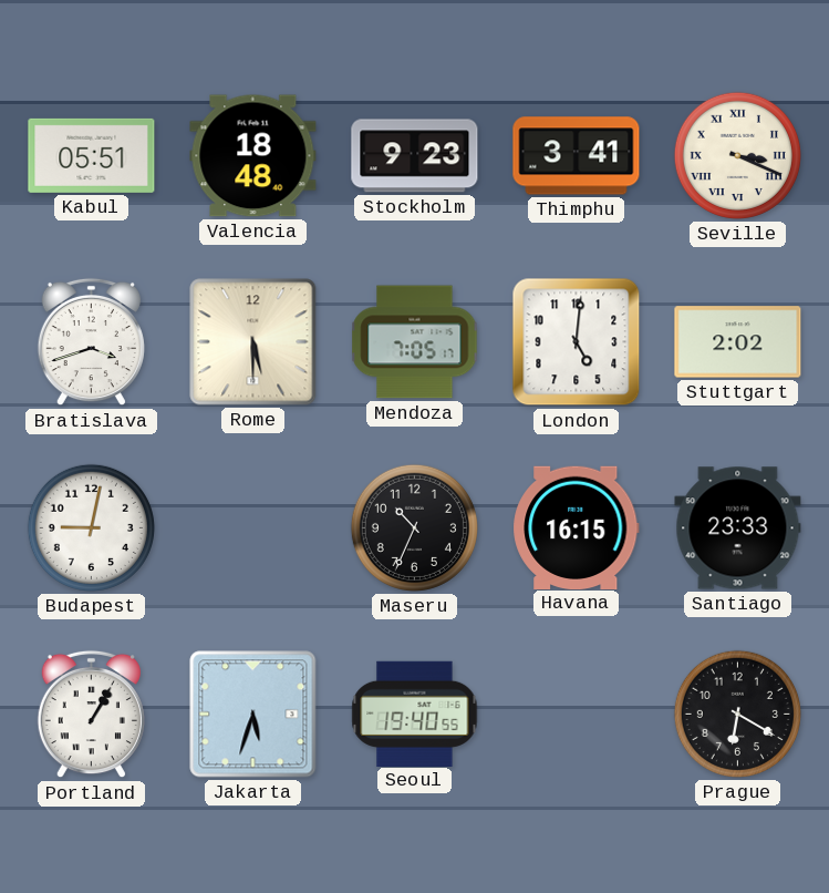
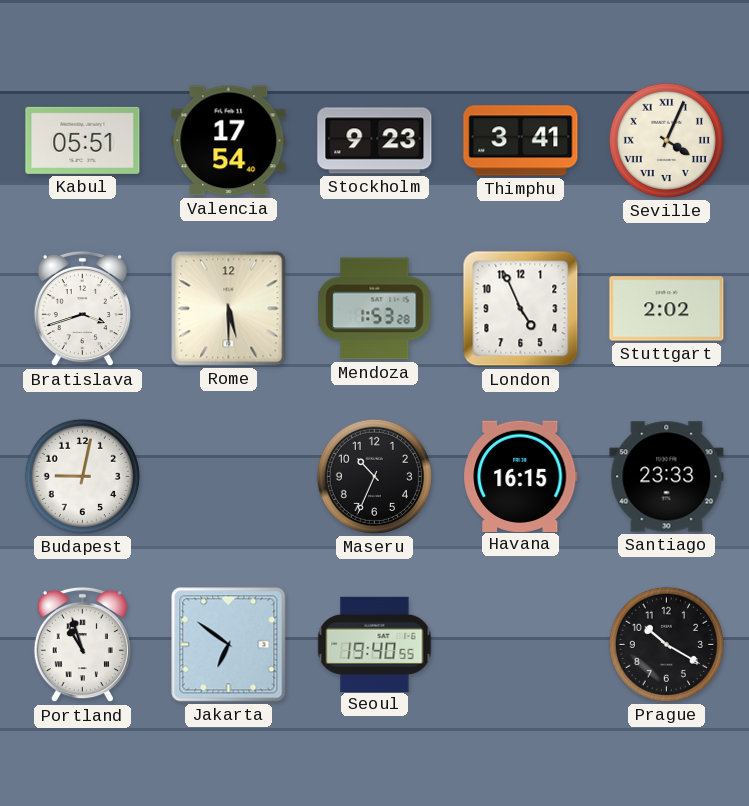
Valencia: 18:48 -> 17:54 (229, 141)
Seville: 3:19 -> 4:04 (666, 140)
Mendoza: 7:05 -> 1:53 (375, 309)
London: 5:01 -> 4:56 (521, 309)
Portland: 1:05 -> 10:57 (82, 645)
Jakarta: 5:33 -> 6:51 (229, 645)
Prague: 6:20 -> 10:20 (666, 644)
